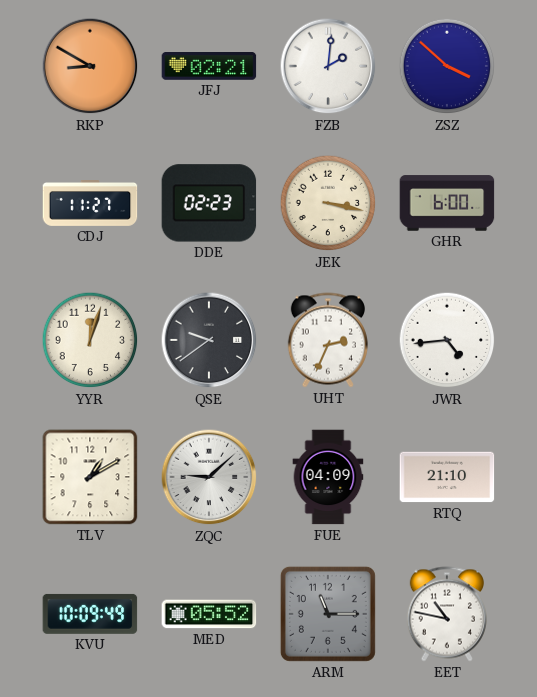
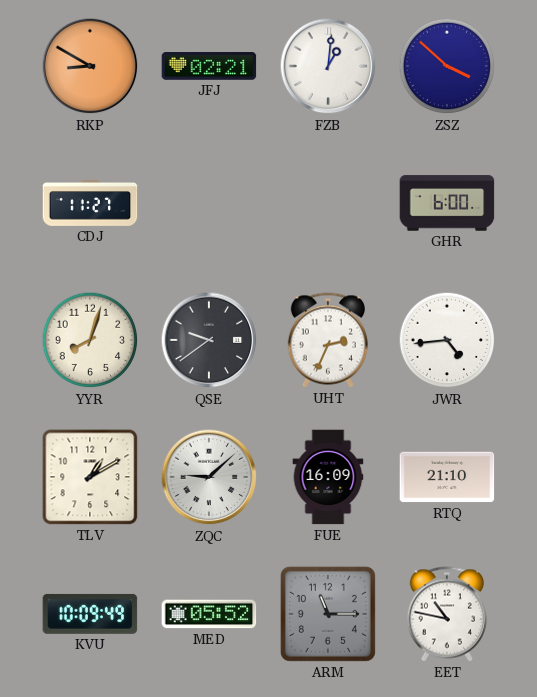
FZB: 2:01 -> 1:01 (328, 66)
DDE: 02:23 -> none (209, 203)
JEK: 3:17 -> none (328, 203)
YYR: 12:03 -> 8:03 (90, 340)
FUE: 04:09 -> 16:09 (328, 477)
